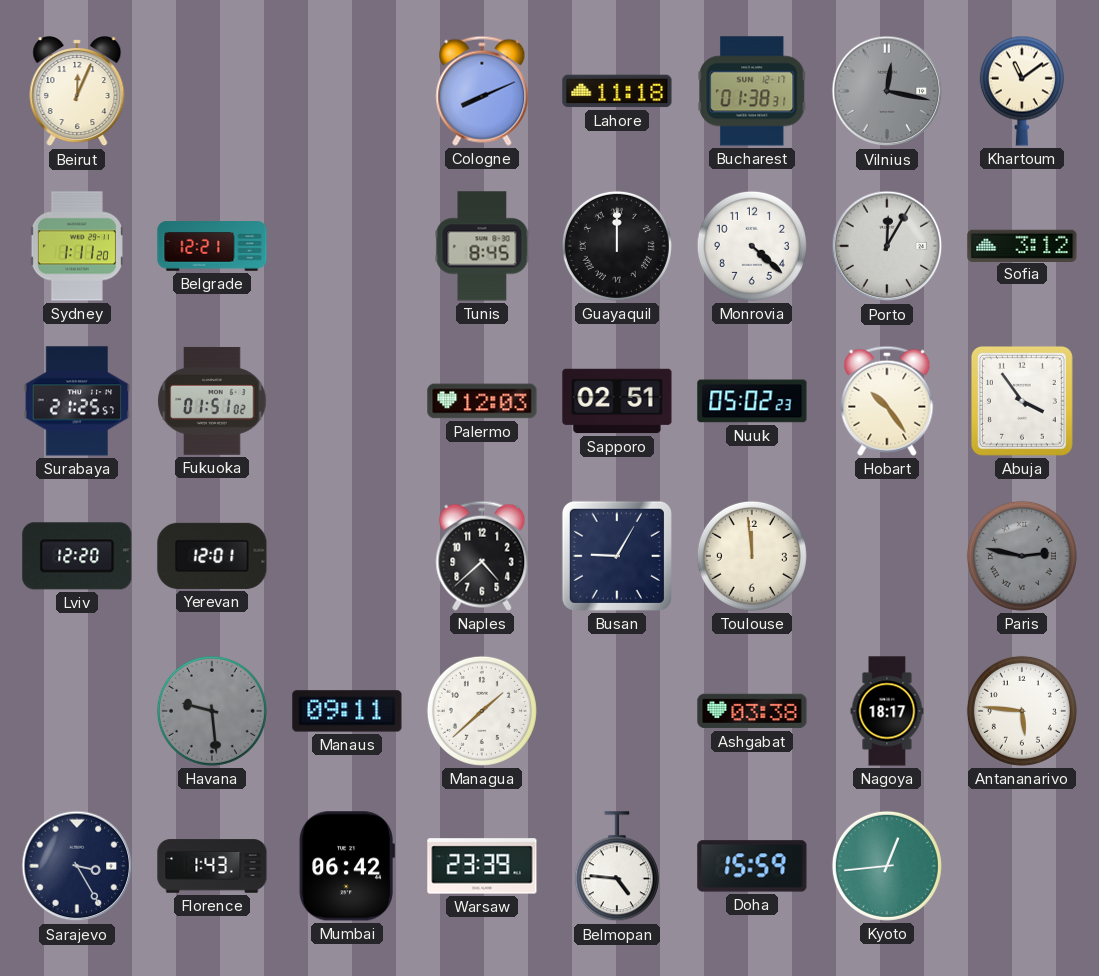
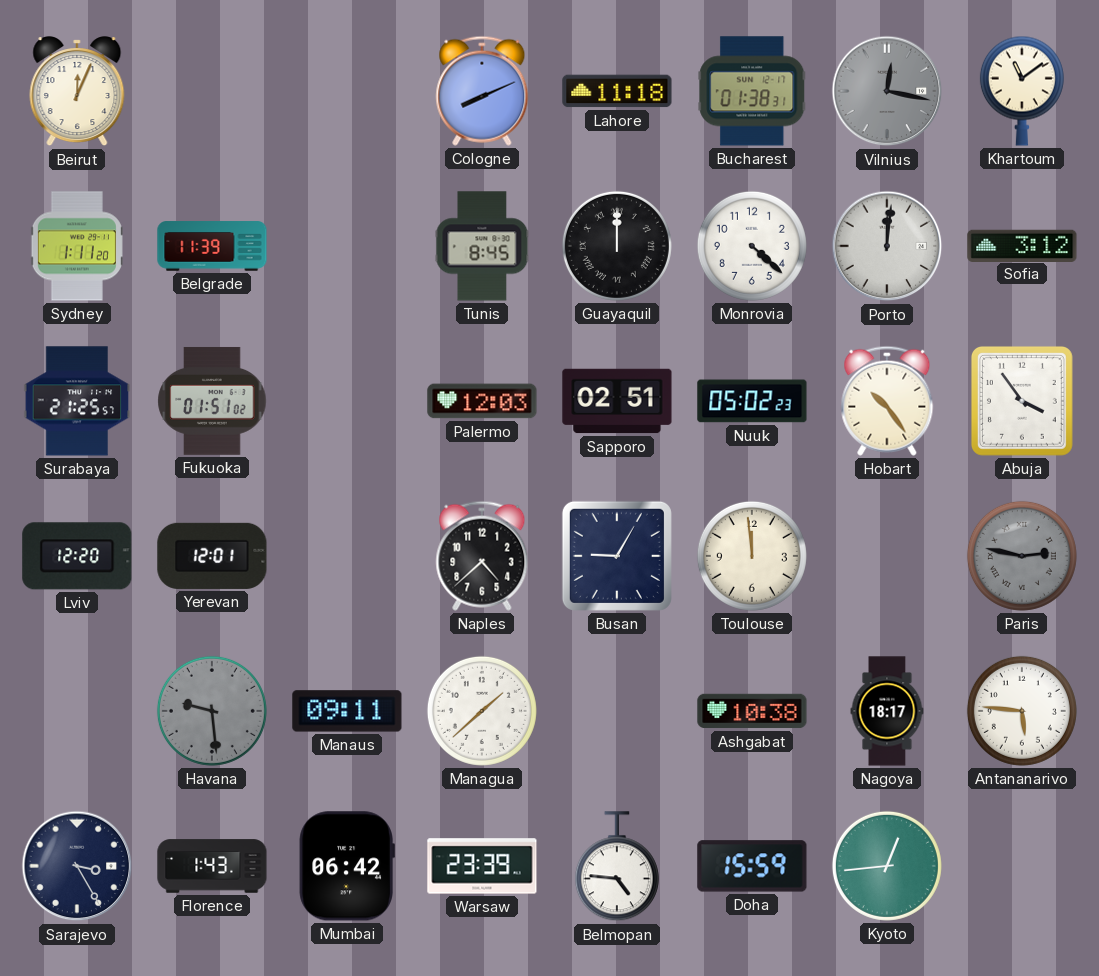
Belgrade: 12:21 -> 11:39 (212, 246)
Porto: 12:05 -> 12:01 (887, 246)
Ashgabat: 03:38 -> 10:38 (752, 711)
